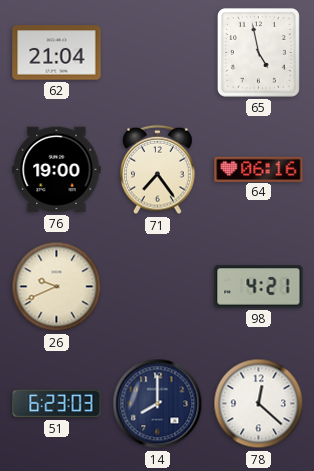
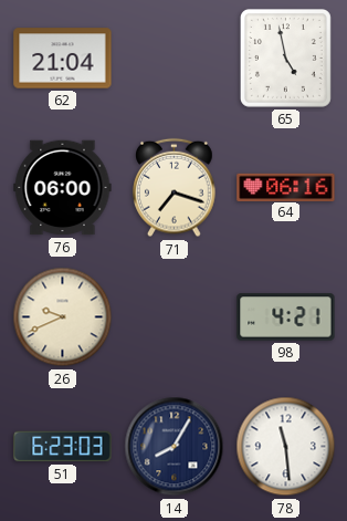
76: 19:00 -> 06:00 (63, 188)
71: 7:24 -> 7:18 (175, 188)
14: 8:00 -> 8:05 (175, 447)
78: 12:22 -> 11:29 (286, 447)
